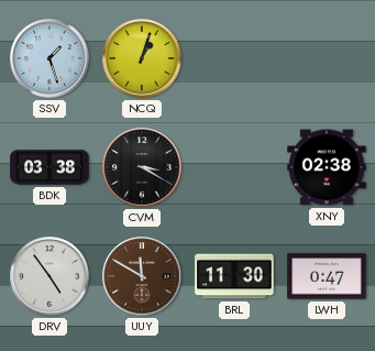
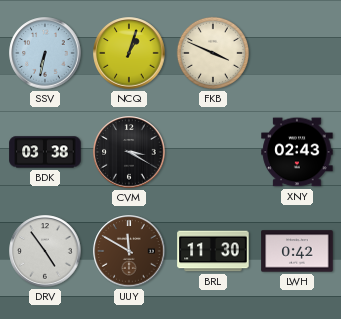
SSV: 1:27 -> 6:32 (45, 53)
FKB: none -> 3:49 (213, 53)
XNY: 02:38 -> 02:43 (297, 152)
LWH: 0:47 -> 0:42 (297, 251)
